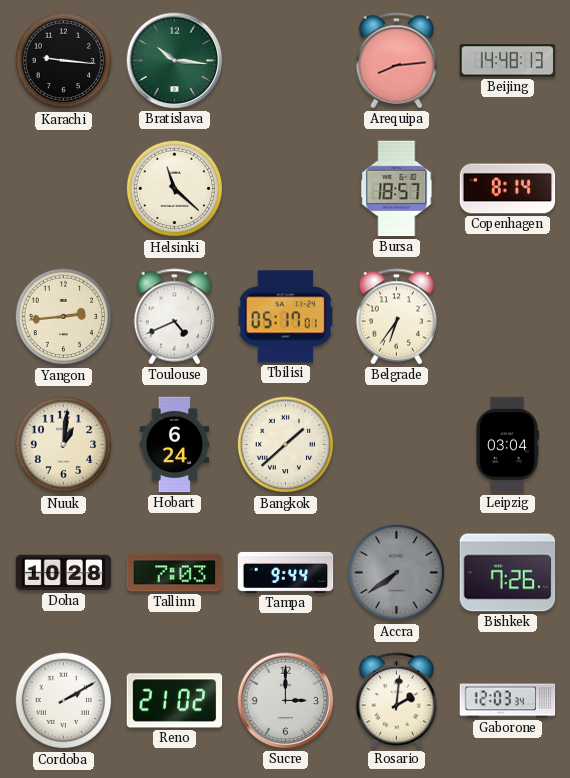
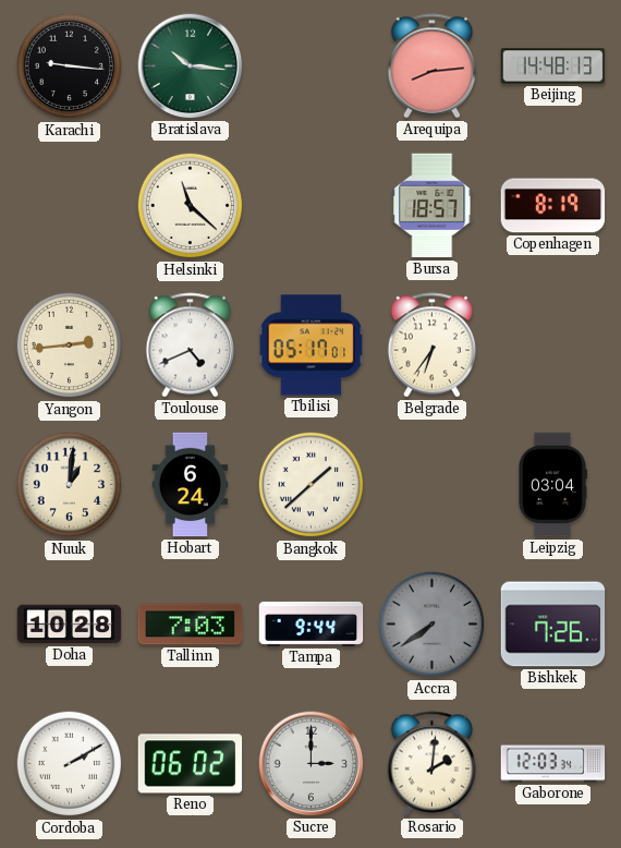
Copenhagen: 8:14 -> 8:19 (553, 206)
Reno: 21:02 -> 06:02 (191, 764)
